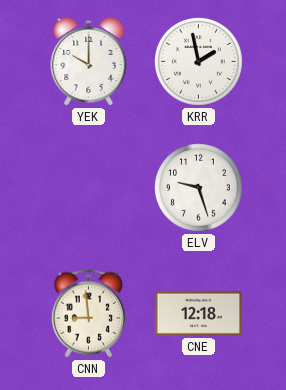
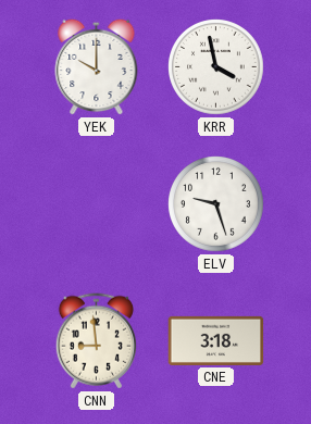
KRR: 1:58 -> 3:58 (216, 67)
CNE: 12:18 -> 3:18 (216, 340)
